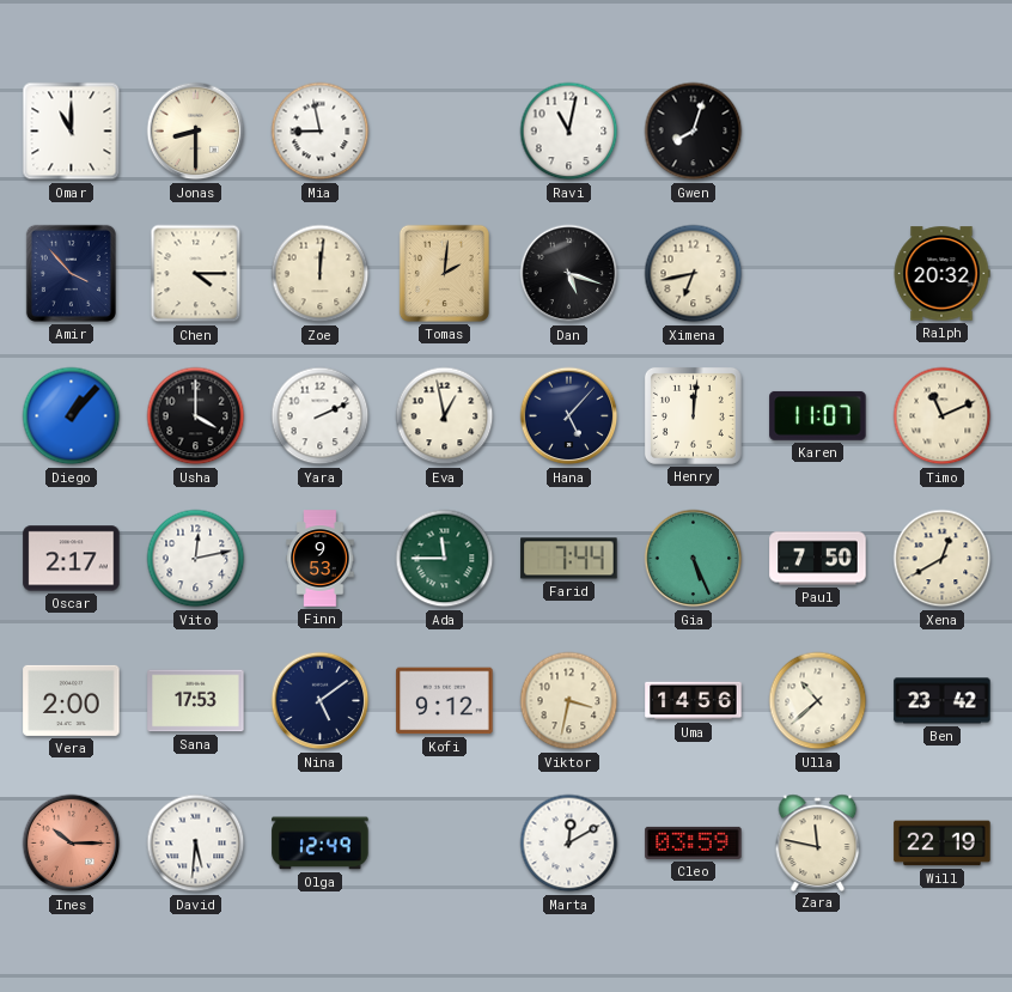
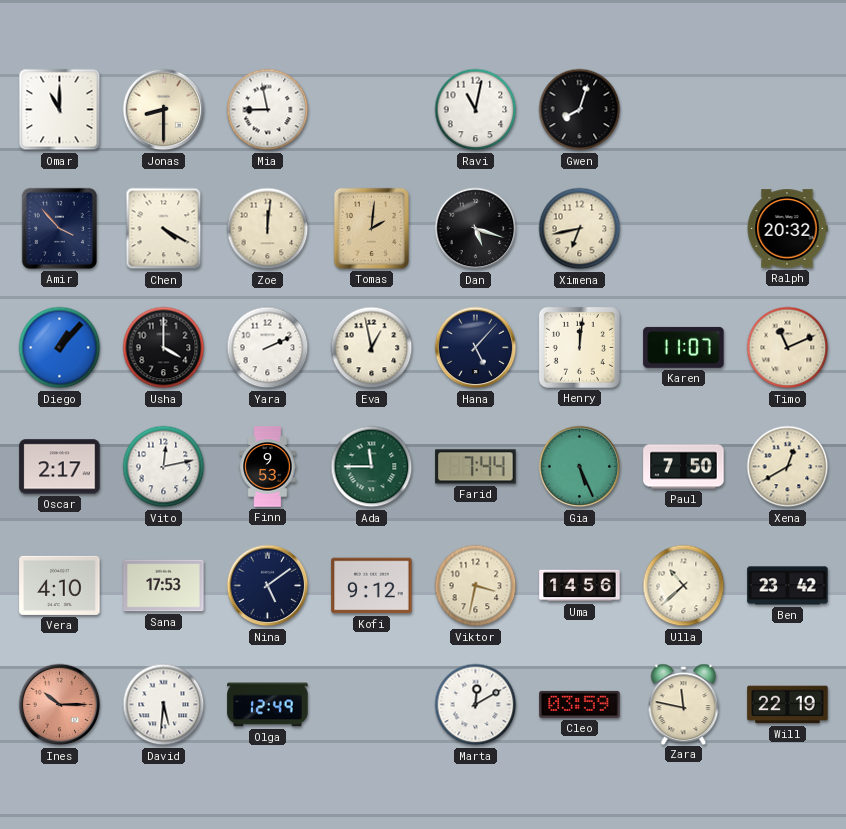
Chen: 4:15 -> 4:20 (164, 229)
Vera: 2:00 -> 4:10 (60, 585)
